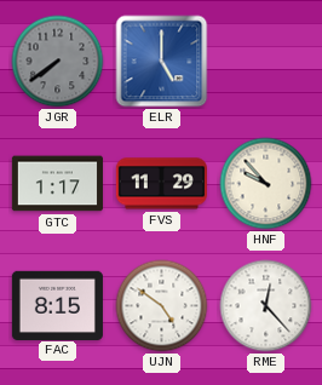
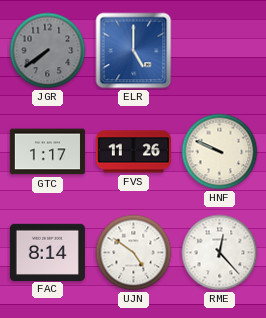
FVS: 11:29 -> 11:26 (133, 152)
HNF: 9:53 -> 9:49 (220, 152)
FAC: 8:15 -> 8:14 (47, 252)
